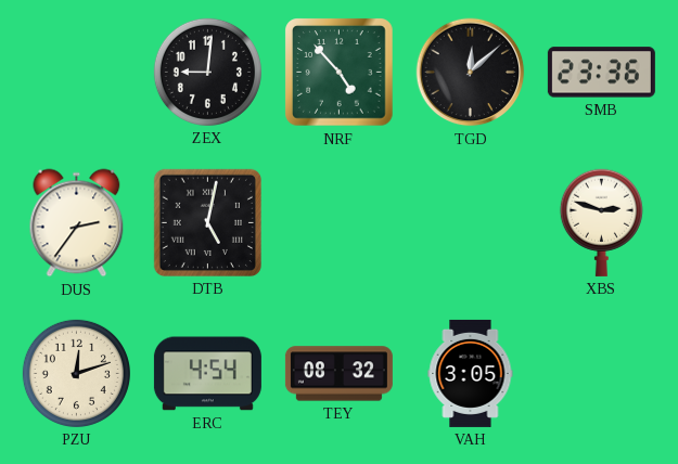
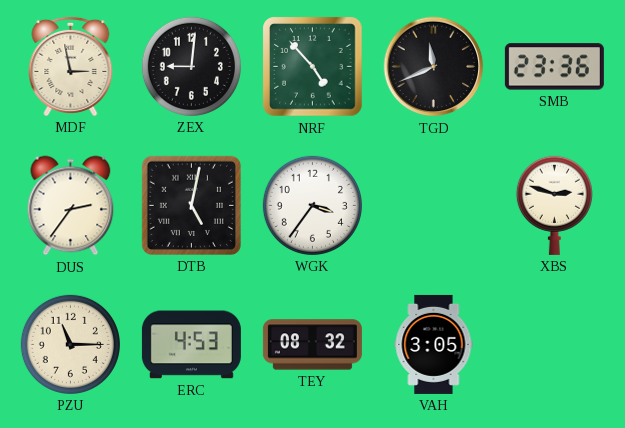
MDF: none -> 2:58 (71, 66)
TGD: 12:08 -> 11:41 (434, 67)
WGK: none -> 3:36 (312, 205)
PZU: 12:12 -> 11:15 (70, 344)
ERC: 4:54 -> 4:53 (191, 345)
